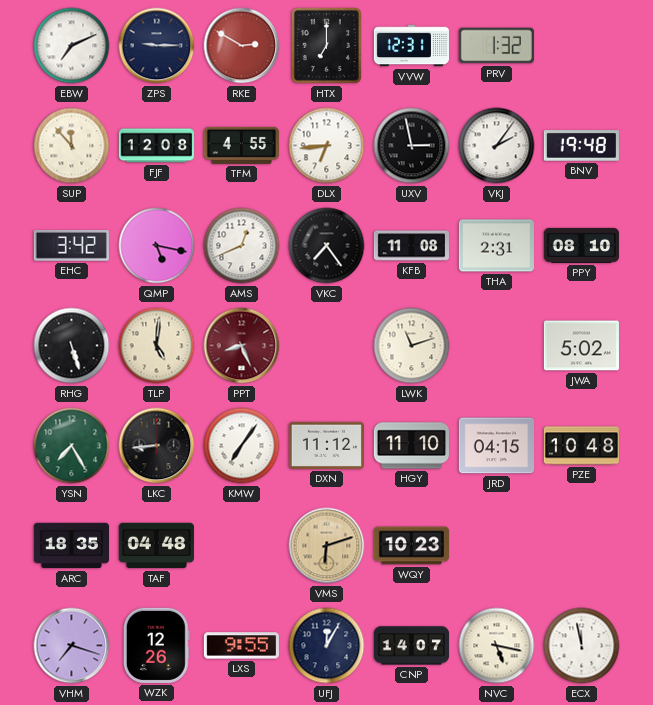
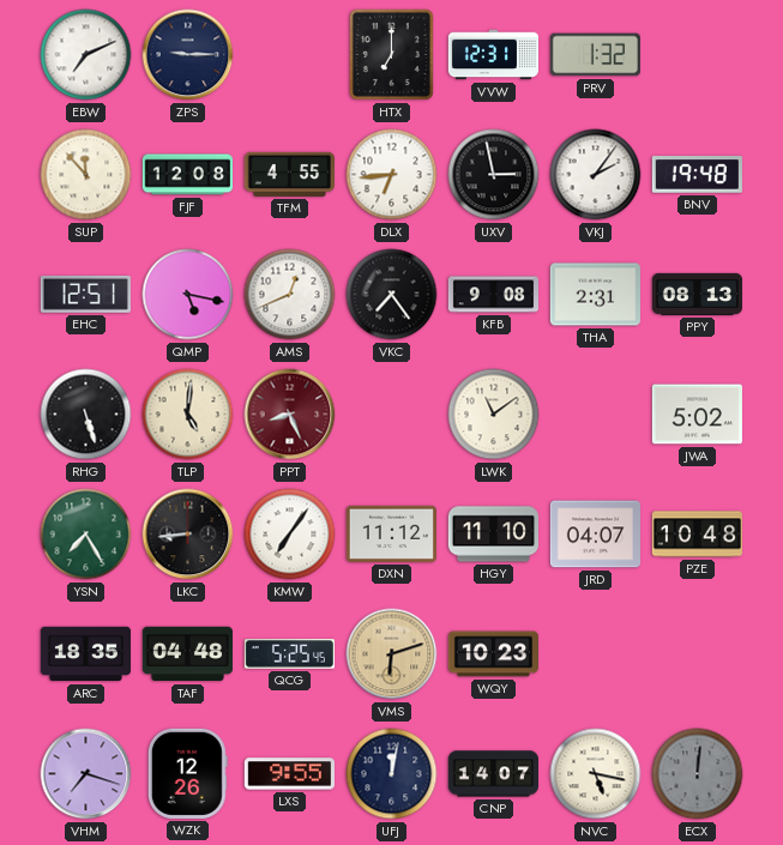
RKE: 2:50 -> none (242, 46)
EHC: 3:42 -> 12:51 (85, 295)
KFB: 11:08 -> 9:08 (493, 295)
PPY: 08:10 -> 08:13 (697, 294)
LWK: 11:12 -> 11:09 (494, 415)
JRD: 04:15 -> 04:07 (595, 535)
QCG: none -> 5:25 (289, 654)
UFJ: 12:05 -> 12:02 (392, 774)
ECX: 11:58 -> 12:01 (698, 774)
ECX dial: white -> grey (698, 774)
